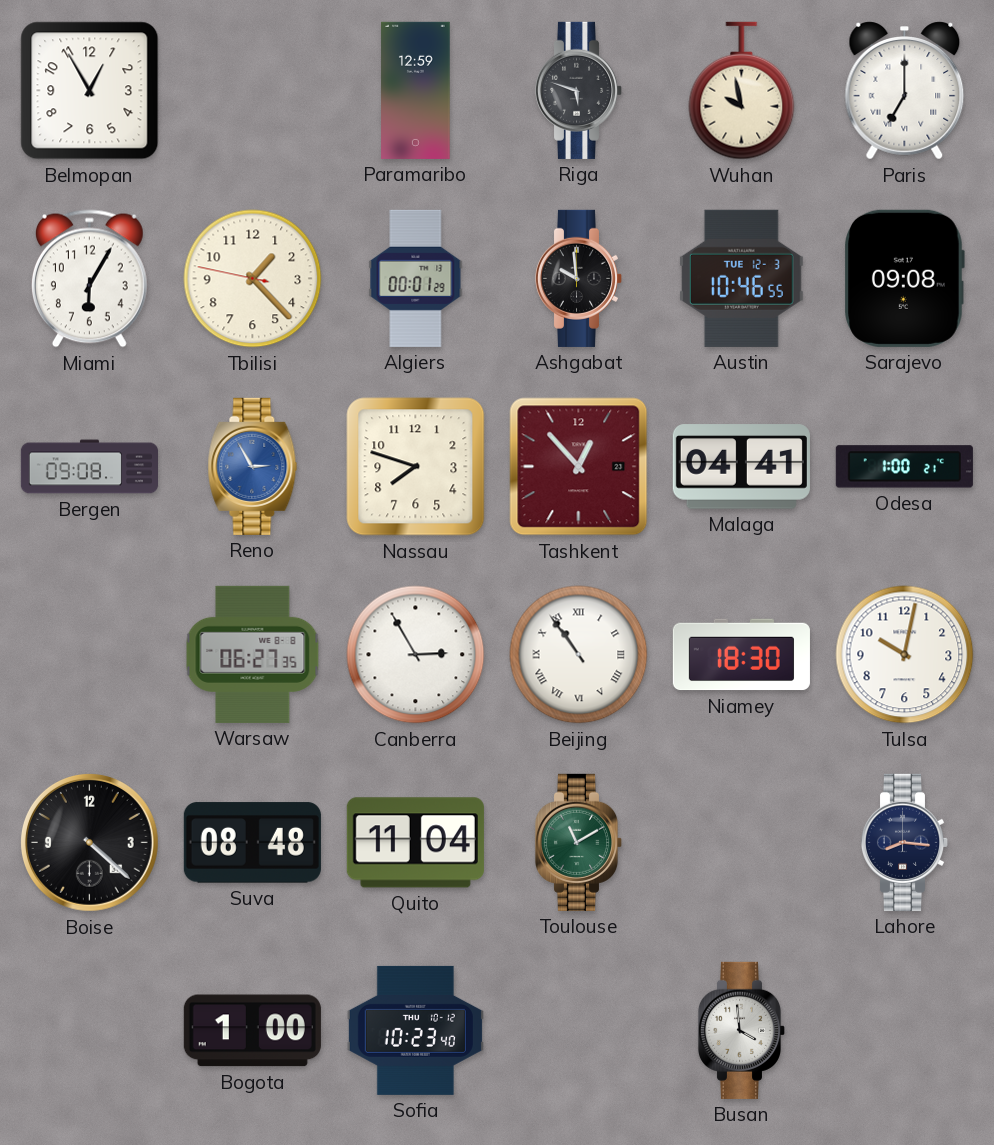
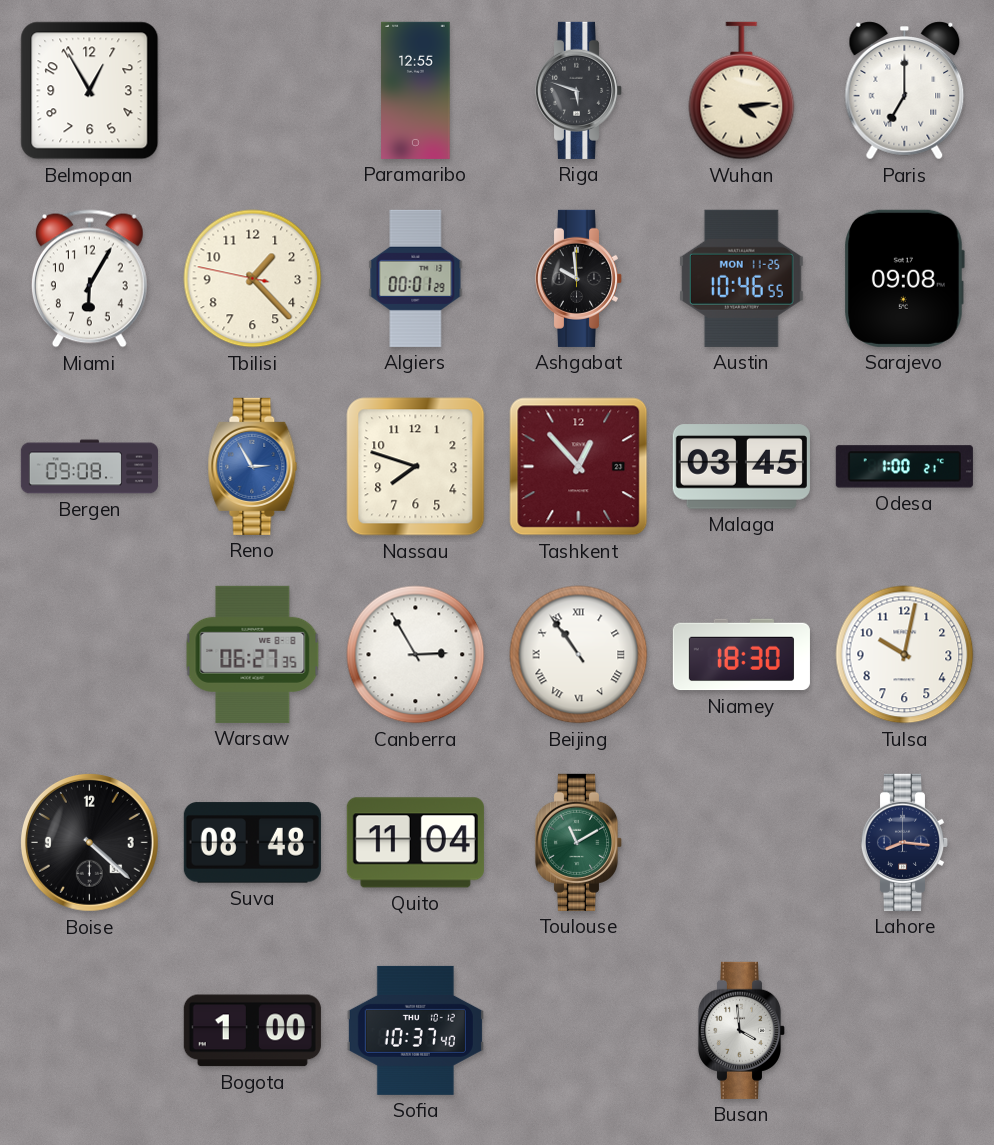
Paramaribo: 12:59 -> 12:55 (416, 90)
Wuhan: 9:58 -> 4:14 (742, 91)
Austin date: TUE 12-3 -> MON 11-25 (741, 278)
Malaga: 04:41 -> 03:45 (741, 467)
Sofia: 10:23 -> 10:37 (415, 1030)
